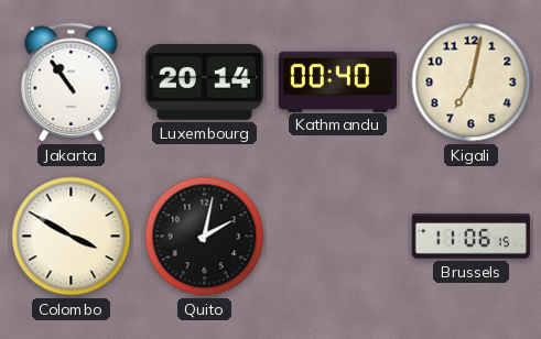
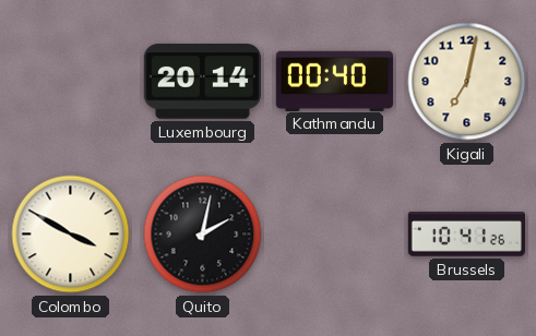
Jakarta: 10:54 -> none (72, 83)
Brussels: 11:06 -> 10:41 (466, 235)
